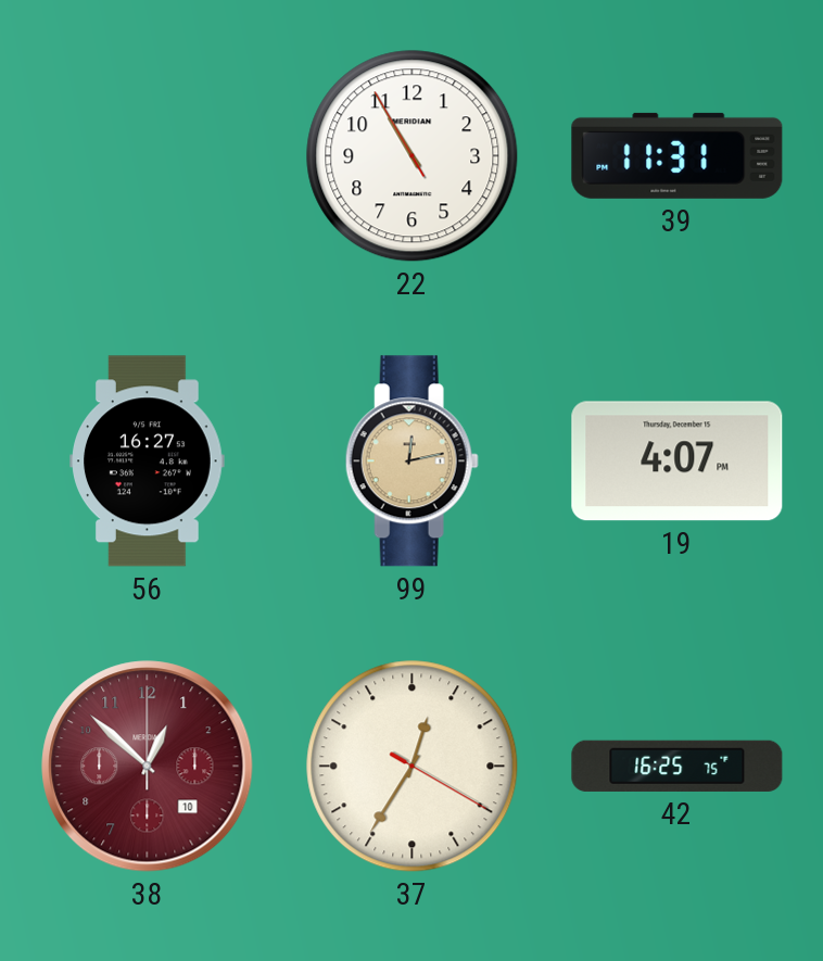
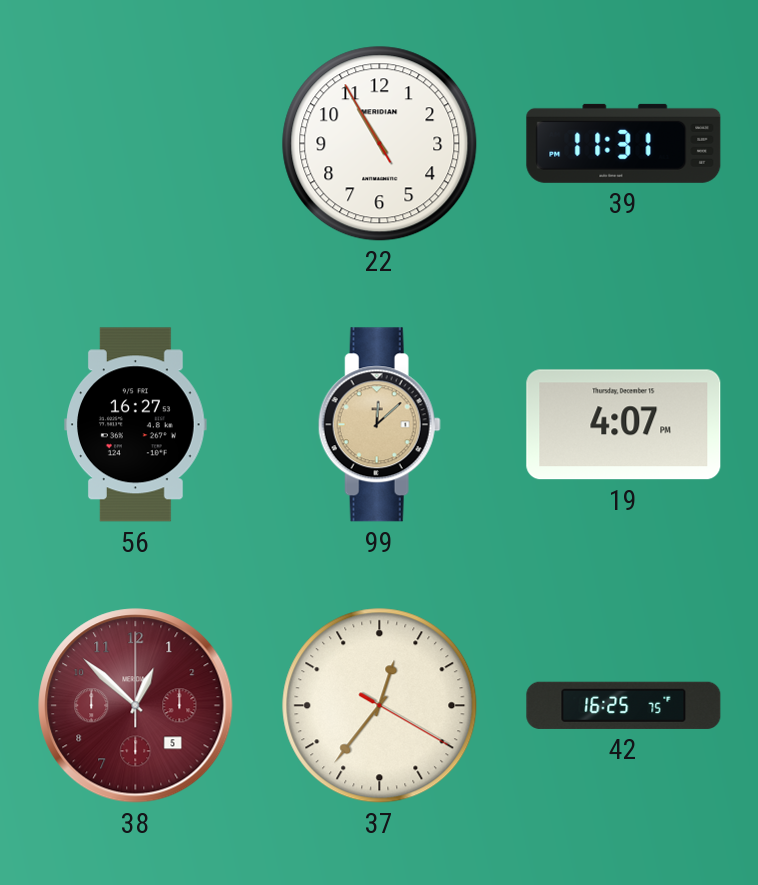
99: 12:13 -> 12:08 (379, 425)
38 date: 10 -> 5 (136, 706)
37: 12:35 -> 12:36 (380, 706)
